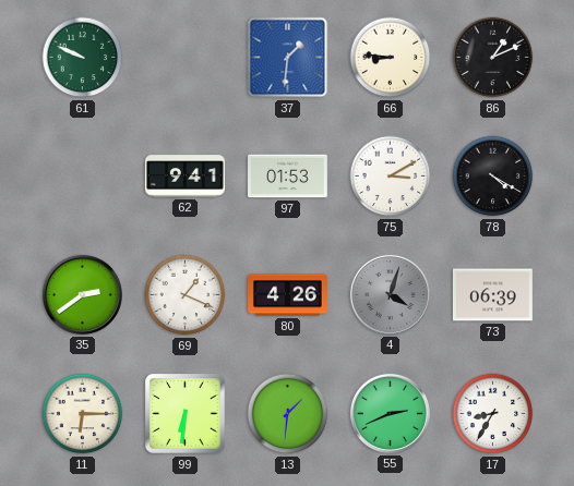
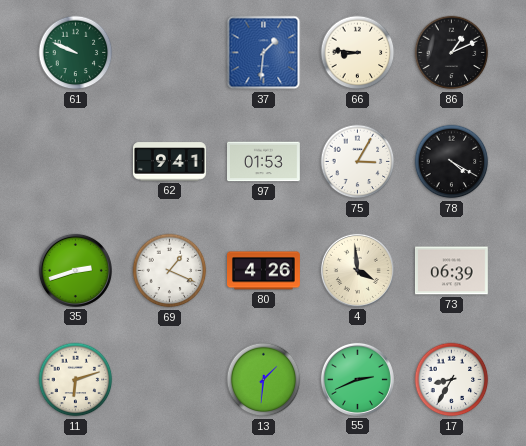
75: 3:10 -> 3:05 (358, 162)
35: 2:39 -> 2:42 (75, 270)
4: 4:03 -> 3:59 (357, 270)
4 dial: grey -> cream (357, 270)
11: 6:15 -> 6:12 (76, 380)
99: 6:31 -> none (186, 414)
